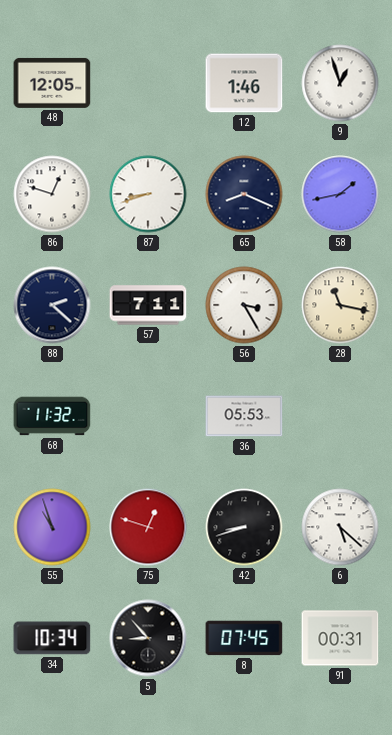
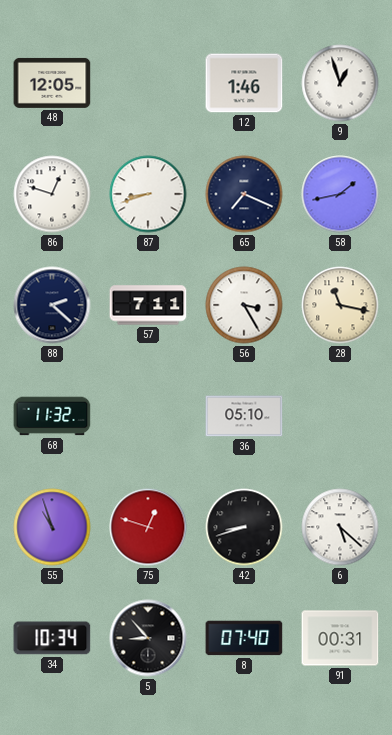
65: 8:19 -> 7:19 (244, 194)
36: 05:53 -> 05:10 (244, 416)
8: 07:45 -> 07:40 (244, 638)
